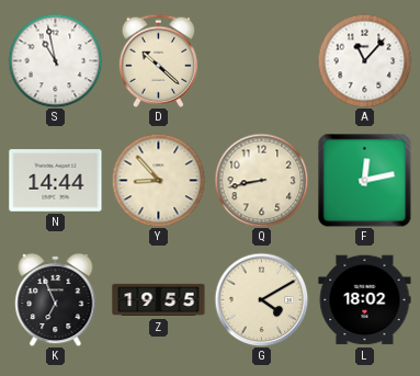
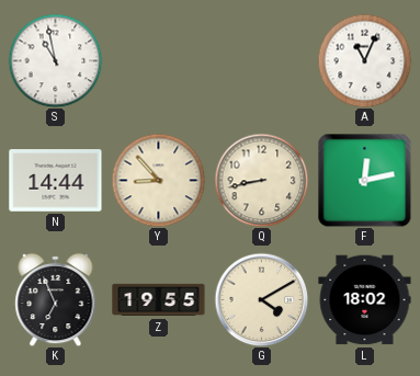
D: 10:22 -> none (159, 60)
A: 11:07 -> 11:04 (364, 60)
